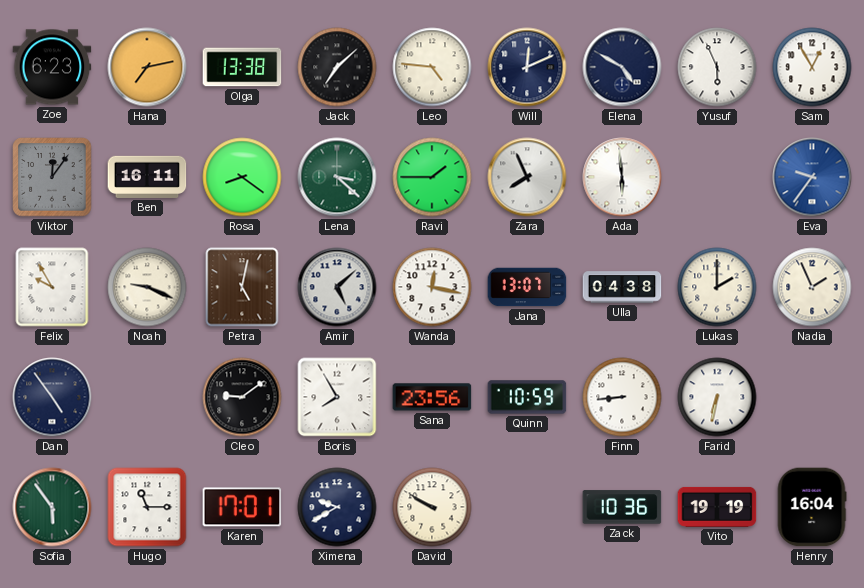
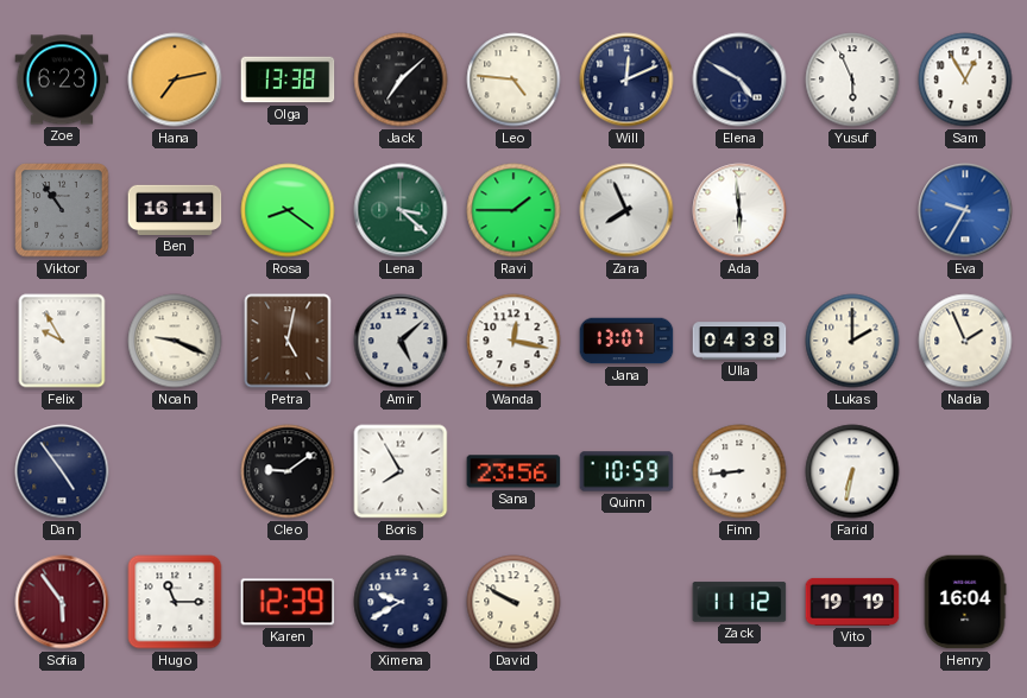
Viktor: 12:06 -> 10:54 (62, 210)
Eva: 9:36 -> 9:35 (965, 210)
Sofia dial: green -> burgundy (62, 602)
Karen: 17:01 -> 12:39 (288, 602)
Zack: 10:36 -> 11:12 (739, 602)
